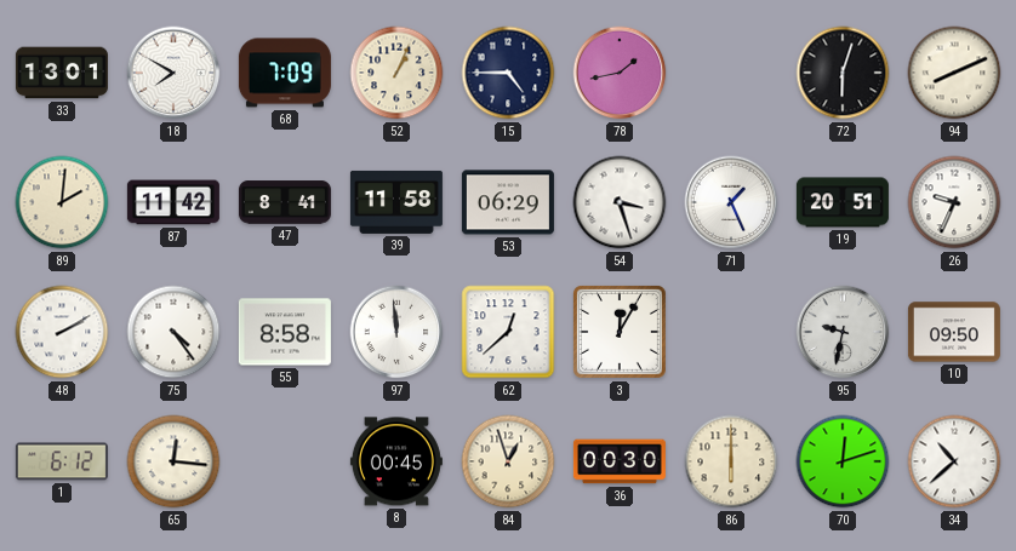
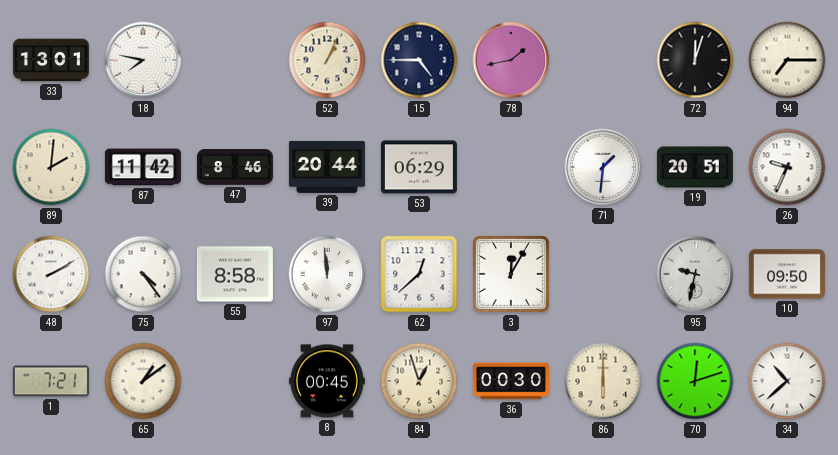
18: 7:50 -> 7:47 (143, 60)
68: 7:09 -> none (285, 73)
72: 6:03 -> 12:03 (695, 60)
94: 8:11 -> 7:15 (787, 60)
47: 8:41 -> 8:46 (235, 167)
39: 11:58 -> 20:44 (327, 167)
54: 3:27 -> none (620, 202)
71: 1:26 -> 1:31 (603, 167)
1: 6:12 -> 7:21 (51, 381)
65: 12:16 -> 1:09 (143, 381)
